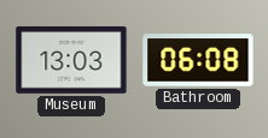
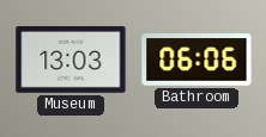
Bathroom: 06:08 -> 06:06 (197, 60)
